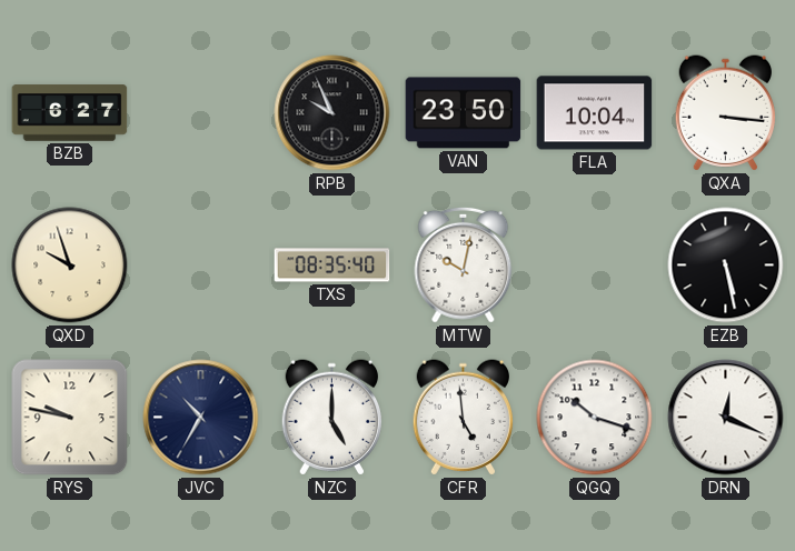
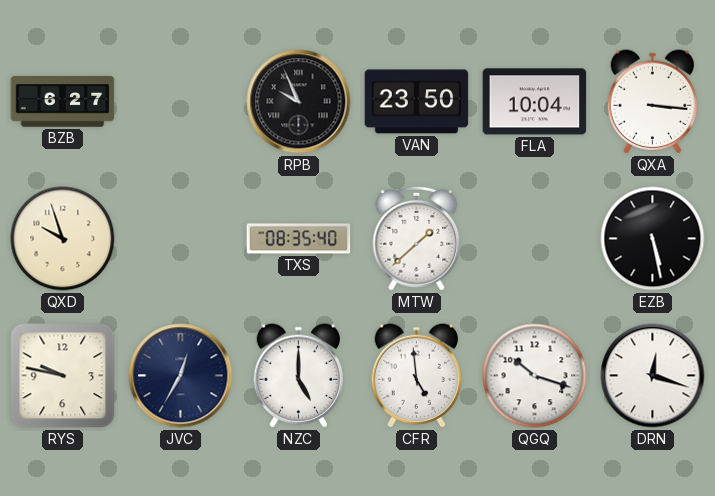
MTW: 10:02 -> 1:38 (417, 238)
JVC: 10:35 -> 12:35 (181, 376)
DRN: 12:19 -> 12:18 (653, 376)
